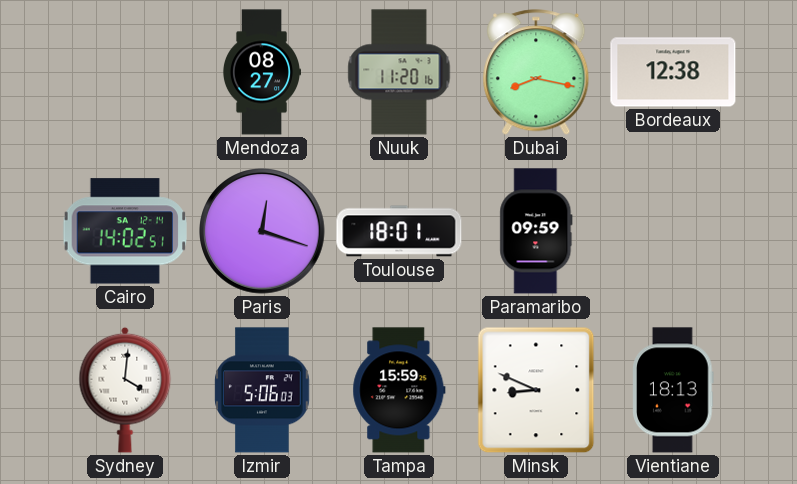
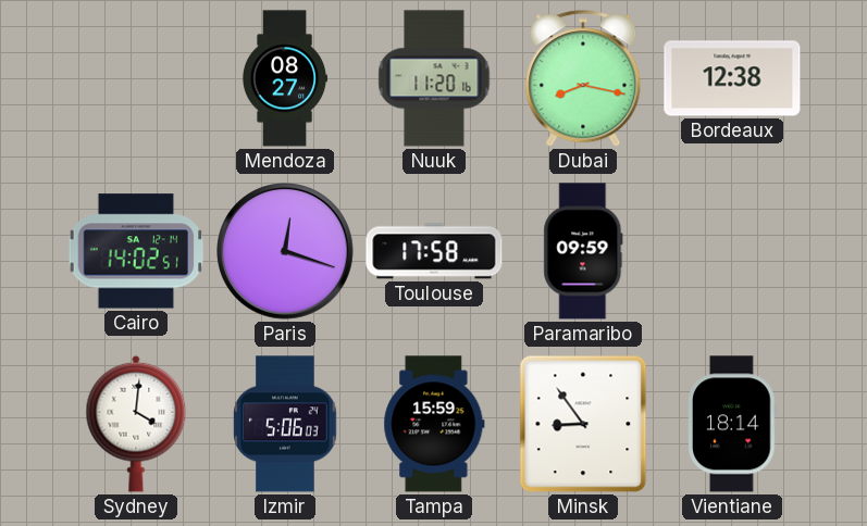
Toulouse: 18:01 -> 17:58 (434, 251)
Minsk: 8:49 -> 8:54 (583, 424)
Vientiane: 18:13 -> 18:14 (732, 424)
